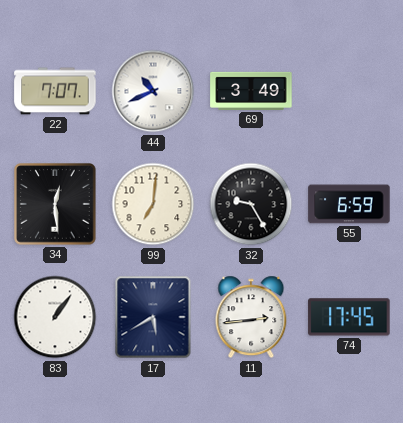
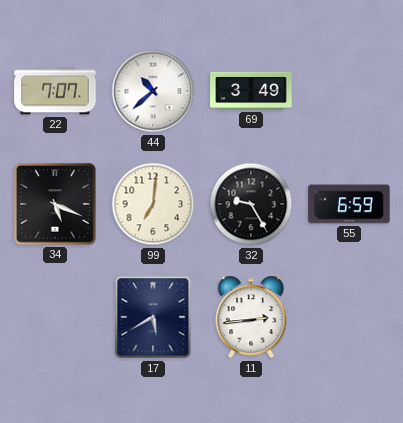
44: 10:41 -> 10:38 (153, 91)
34: 12:29 -> 5:19 (56, 205)
83: 1:06 -> none (55, 317)
74: 17:45 -> none (349, 317)
